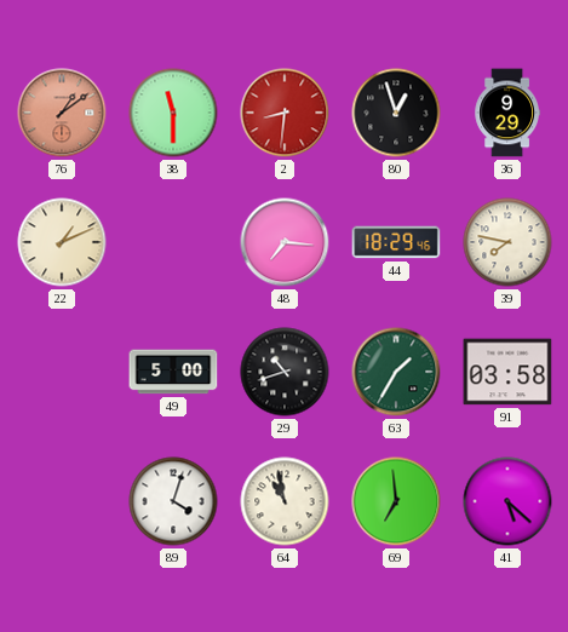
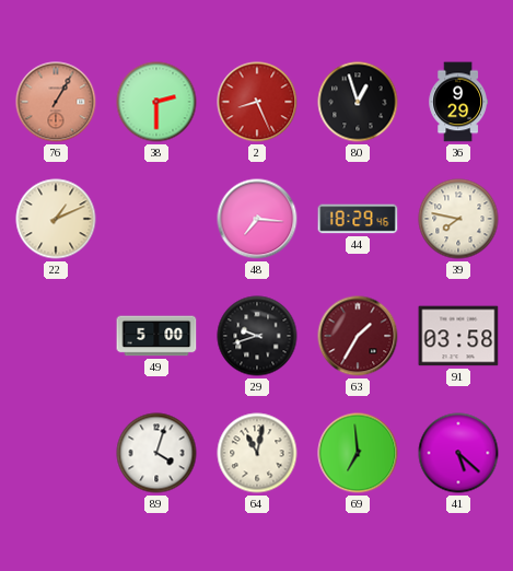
76: 1:09 -> 1:05 (56, 102)
38: 11:30 -> 2:30 (156, 102)
2: 8:31 -> 8:26 (257, 102)
29: 10:42 -> 9:42 (257, 336)
63 dial: green -> burgundy (358, 336)
64: 10:58 -> 11:02 (257, 453)
